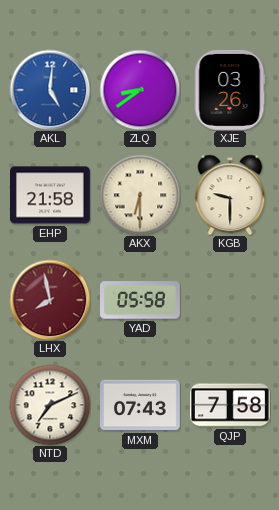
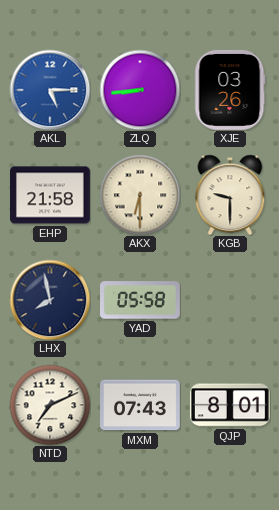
AKL: 5:01 -> 5:15 (50, 90)
ZLQ: 8:39 -> 8:44 (140, 90)
LHX dial: burgundy -> navy (50, 300)
QJP: 7:58 -> 8:01 (230, 405)
